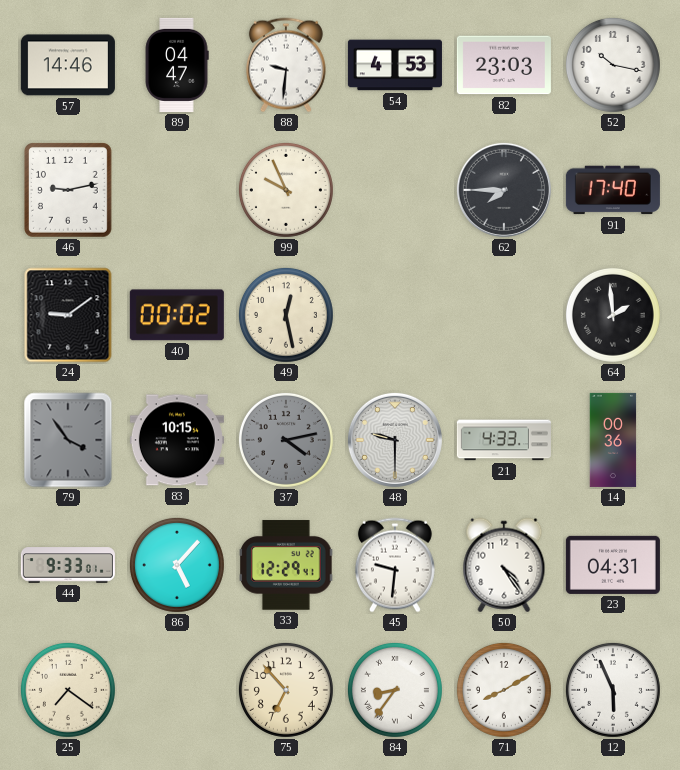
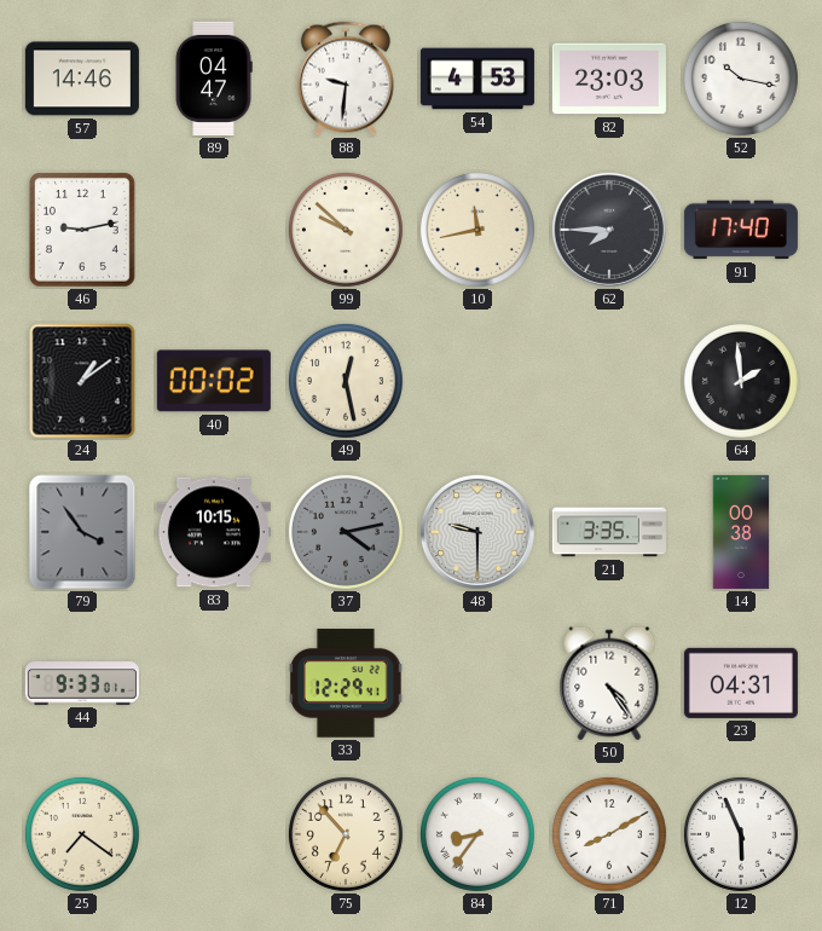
99: 9:56 -> 9:52 (346, 230)
10: none -> 11:43 (477, 230)
24: 9:09 -> 1:09 (82, 381)
21: 4:33 -> 3:35 (609, 532)
14: 00:36 -> 00:38 (741, 532)
86: 5:07 -> none (177, 565)
45: 9:31 -> none (395, 565)
